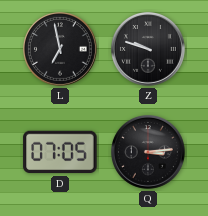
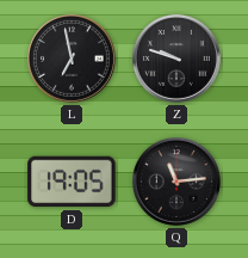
D: 07:05 -> 19:05 (72, 182)
Q: 3:14 -> 11:14 (178, 183)
